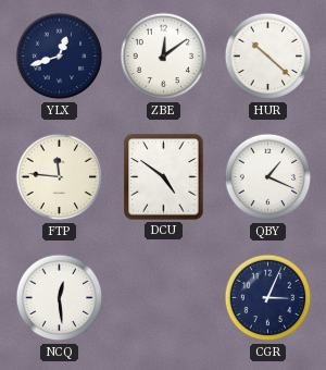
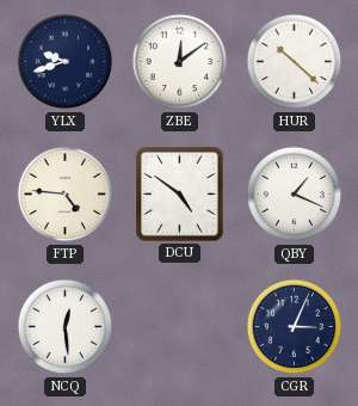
YLX: 12:42 -> 9:42 (66, 62)
FTP: 11:46 -> 4:46 (66, 195)
